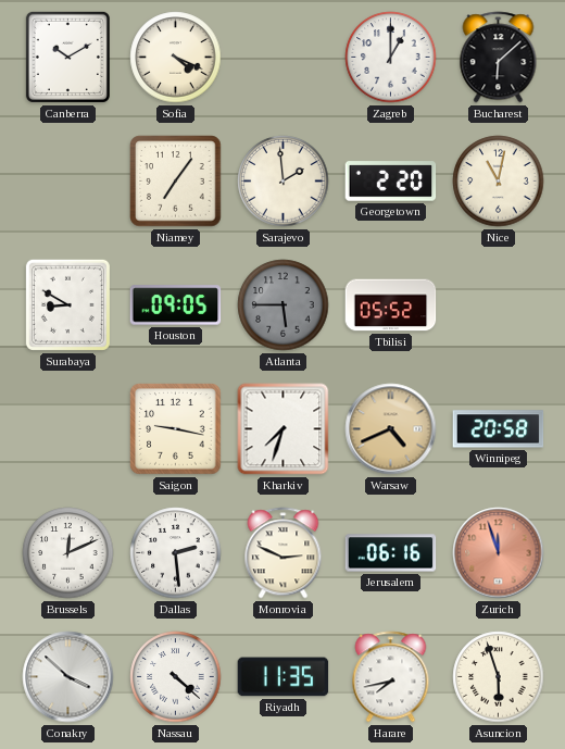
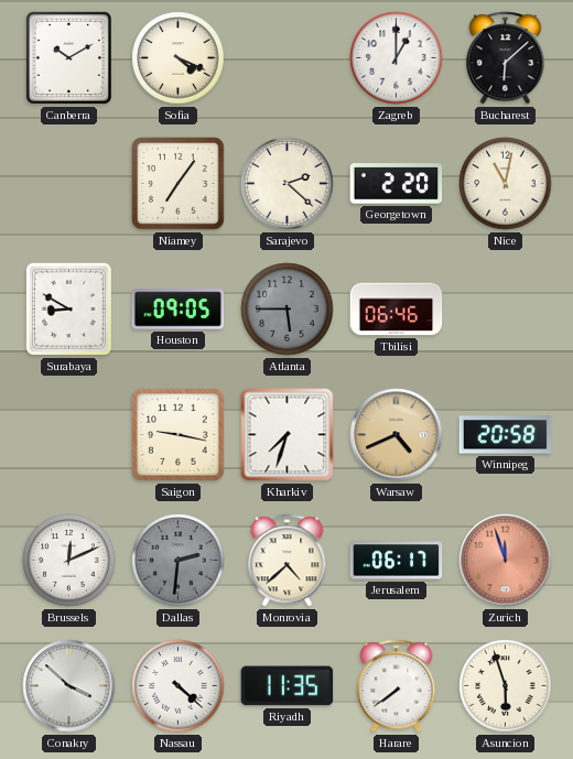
Sarajevo: 1:59 -> 2:22 (288, 184)
Tbilisi: 05:52 -> 06:46 (397, 310)
Dallas: 2:29 -> 2:31 (179, 561)
Dallas dial: white -> grey (179, 561)
Monrovia: 2:49 -> 4:38 (288, 561)
Jerusalem: 06:16 -> 06:17 (397, 561)
Harare: 7:43 -> 7:39 (397, 686)
